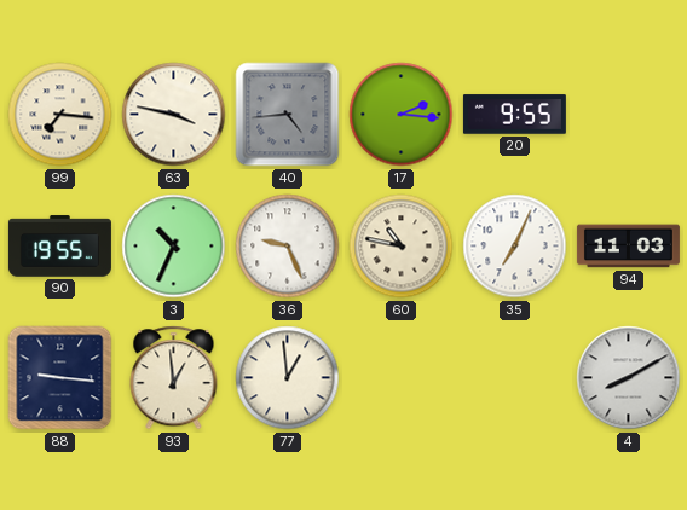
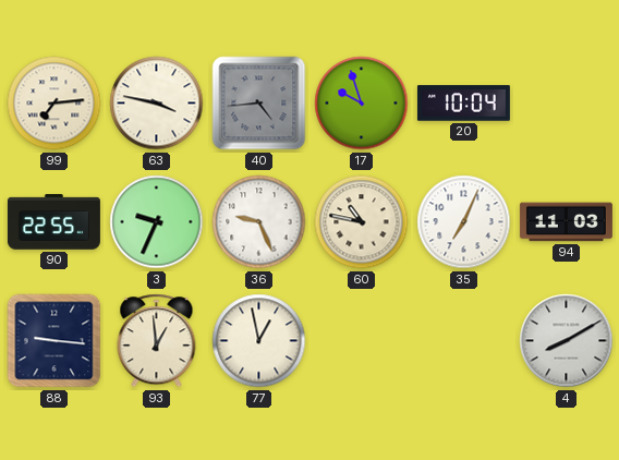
99: 7:16 -> 7:14 (54, 104)
17: 2:16 -> 9:57 (362, 104)
20: 9:55 -> 10:04 (463, 104)
90: 19:55 -> 22:55 (53, 222)
3: 10:34 -> 9:34 (157, 222)
77: 12:59 -> 12:58 (259, 341)
